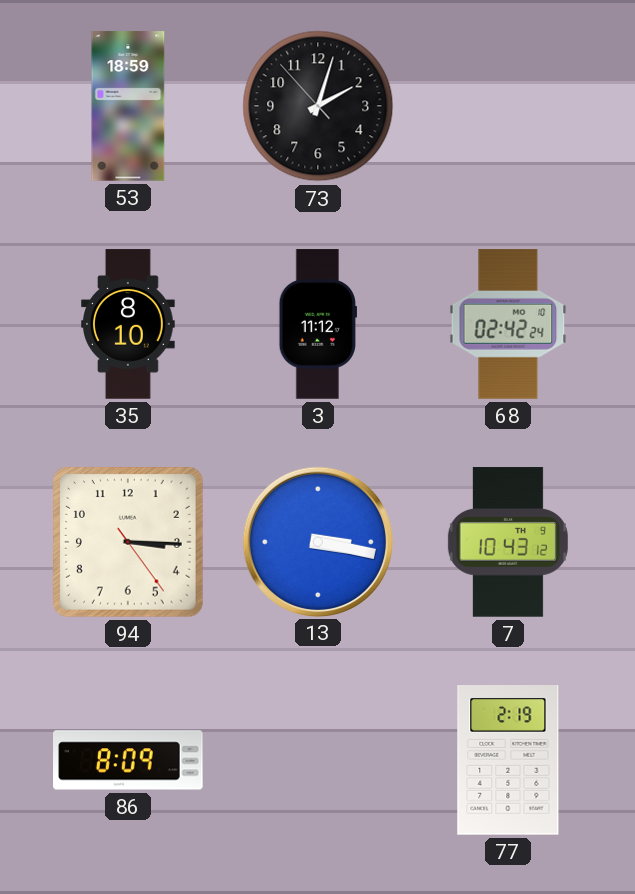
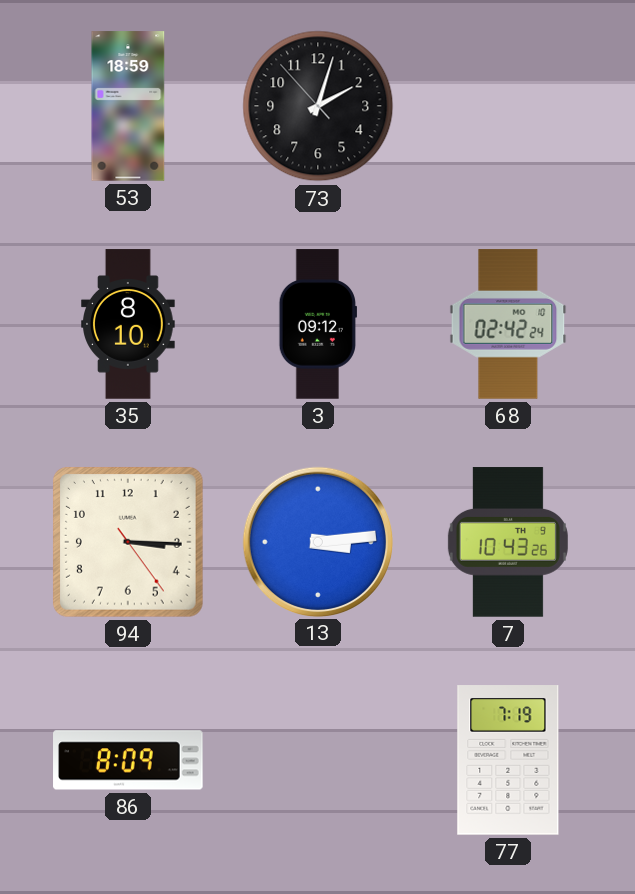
3: 11:12 -> 09:12 (317, 324)
13: 3:17 -> 3:14 (317, 541)
7: 10:43:12 -> 10:43:26 (508, 542)
77: 2:19 -> 7:19 (508, 760)
